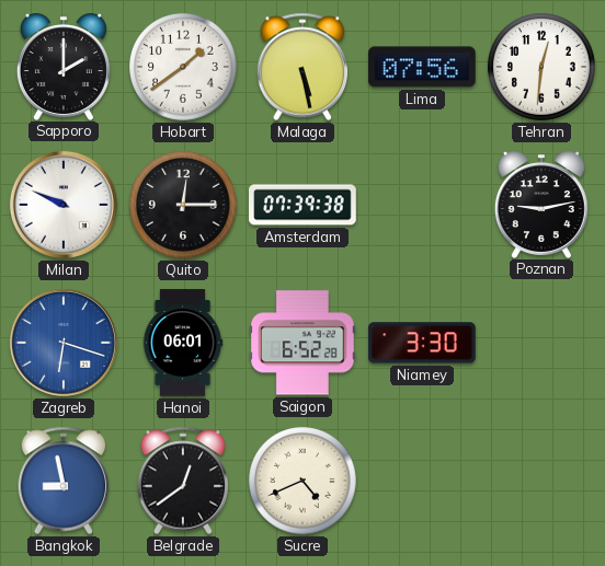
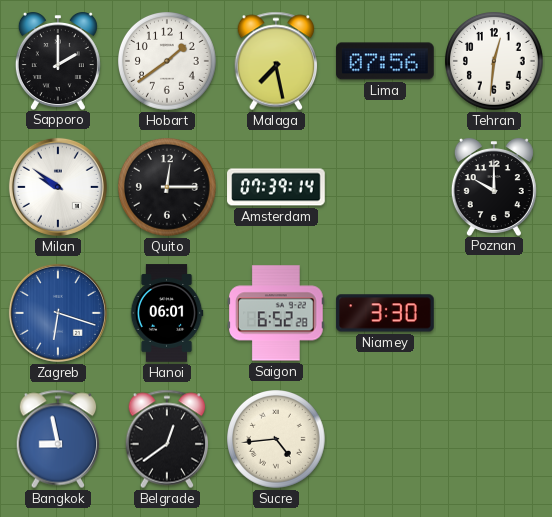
Malaga: 5:28 -> 7:28 (276, 61)
Milan: 9:49 -> 9:51 (58, 187)
Amsterdam: 07:39:38 -> 07:39:14 (276, 187)
Poznan: 9:13 -> 10:00 (494, 187)
Sucre: 4:41 -> 4:44 (277, 440)
